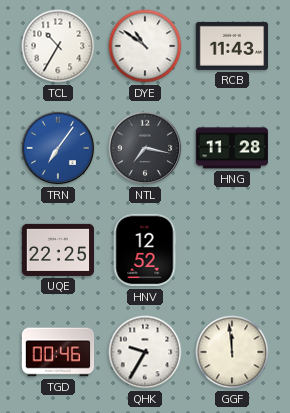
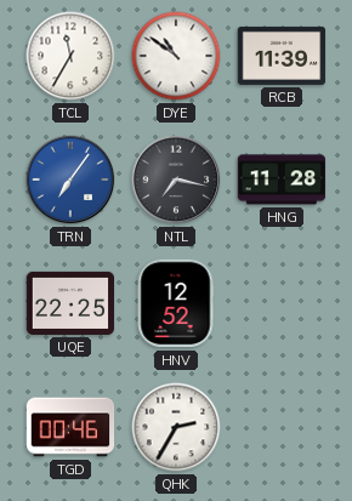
TCL: 10:35 -> 11:35 (70, 56)
RCB: 11:43 -> 11:39 (282, 56)
QHK: 9:35 -> 2:35 (176, 427)
GGF: 11:59 -> none (232, 352)
